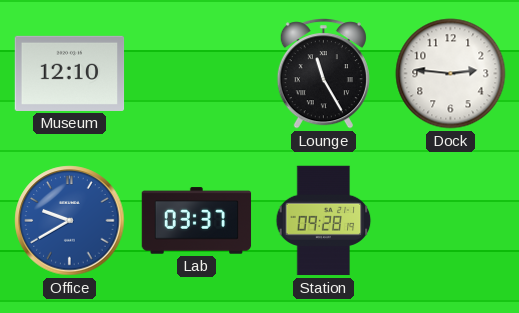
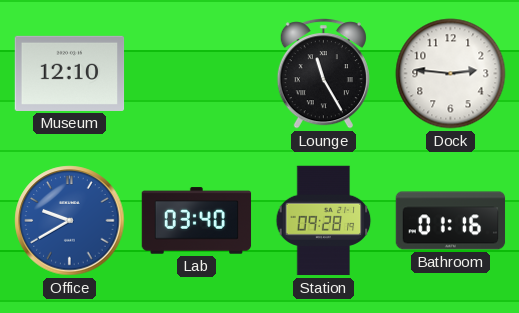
Lab: 03:37 -> 03:40 (197, 221)
Bathroom: none -> 01:16 (451, 221)
